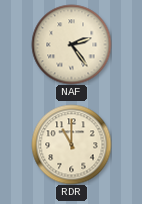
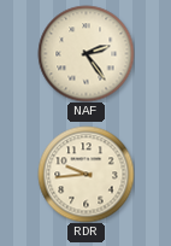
RDR: 11:00 -> 9:44 (85, 174)
